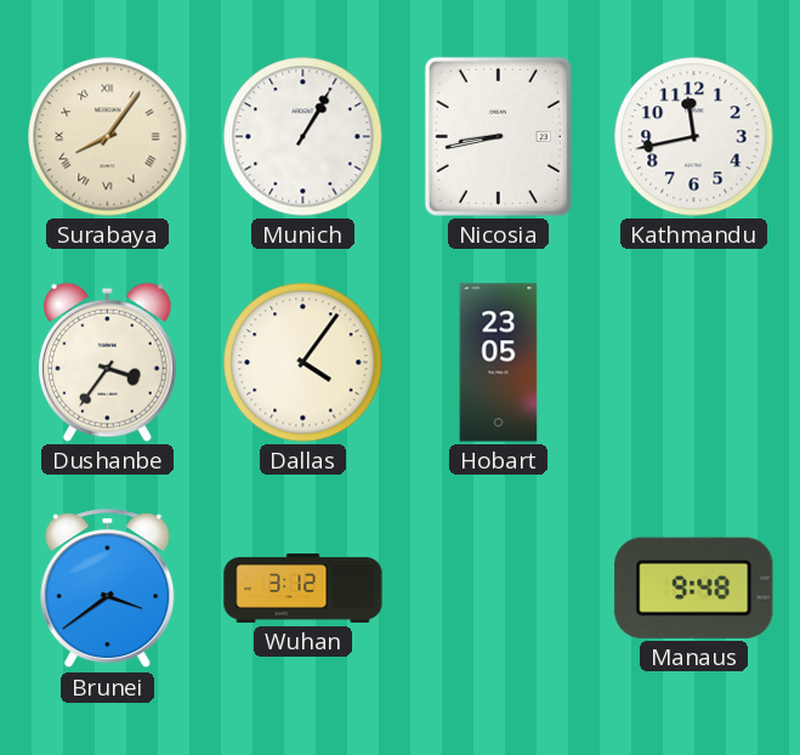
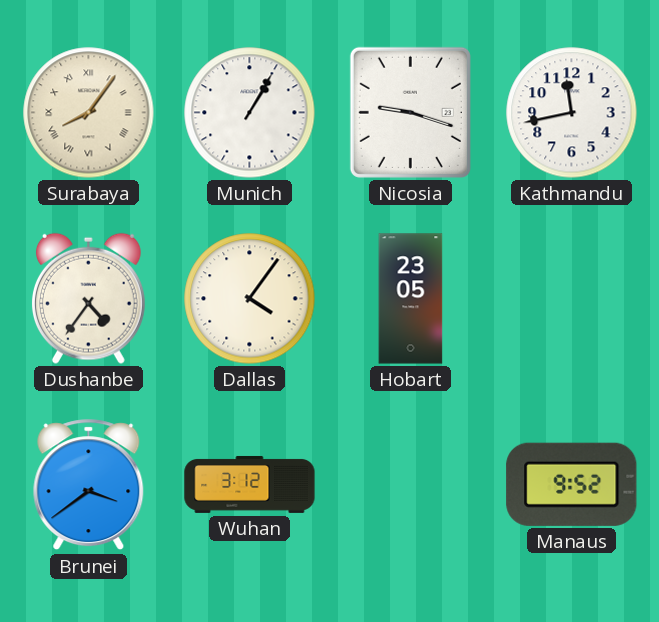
Nicosia: 8:43 -> 9:18 (410, 112)
Dushanbe: 3:36 -> 4:36 (88, 298)
Manaus: 9:48 -> 9:52 (572, 484)
